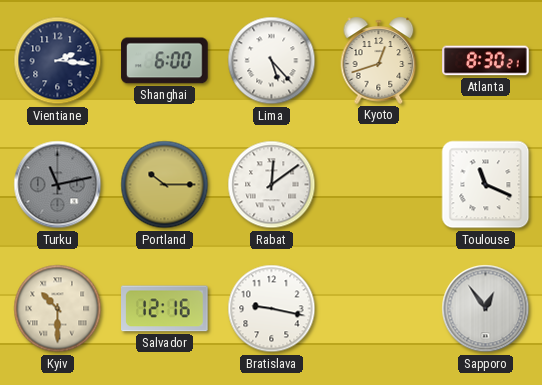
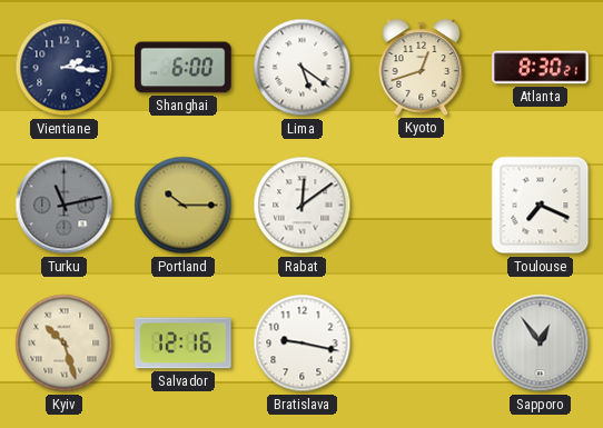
Lima: 5:23 -> 5:21 (303, 68)
Toulouse: 11:19 -> 7:19 (541, 206)
Kyiv: 10:30 -> 10:27 (65, 344)
